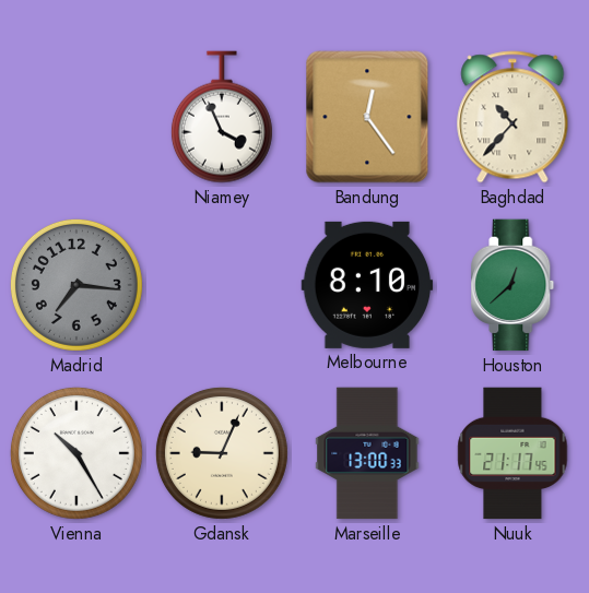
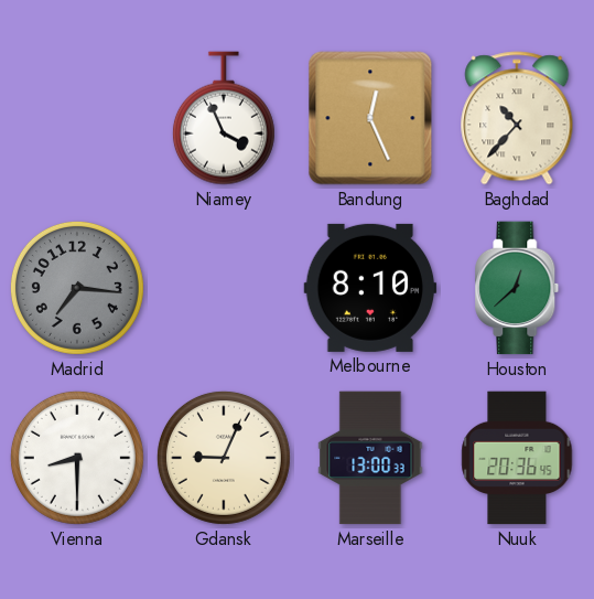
Bandung: 12:24 -> 12:26 (370, 118)
Vienna: 10:25 -> 8:30 (77, 458)
Nuuk: 21:17 -> 20:36 (517, 458)
